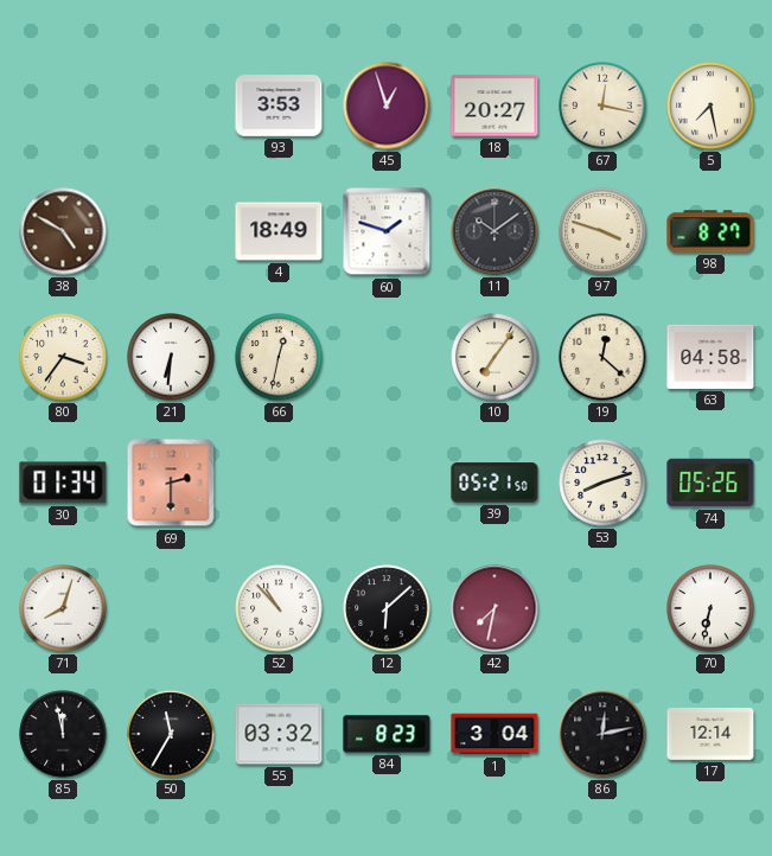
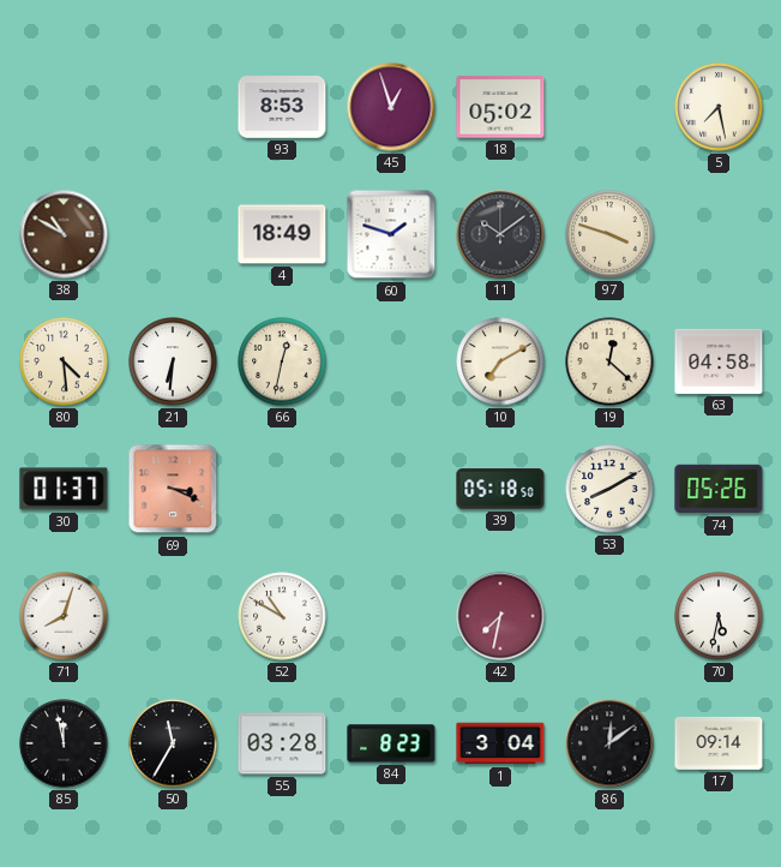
93: 3:53 -> 8:53 (282, 108)
18: 20:27 -> 05:02 (500, 107)
67: 12:17 -> none (602, 106)
38: 4:50 -> 10:50 (64, 234)
98: 8:27 -> none (710, 231)
80: 3:36 -> 4:29 (64, 361)
10: 7:06 -> 7:10 (500, 361)
30: 01:34 -> 01:37 (64, 489)
69: 2:30 -> 3:19 (173, 489)
39: 05:21 -> 05:18 (500, 489)
53: 8:12 -> 8:10 (609, 489)
52: 10:53 -> 10:50 (282, 616)
12: 6:08 -> none (387, 608)
70: 6:32 -> 5:32 (719, 616)
55: 03:32 -> 03:28 (282, 743)
86: 12:13 -> 12:09 (609, 743)
17: 12:14 -> 09:14 (719, 743)
